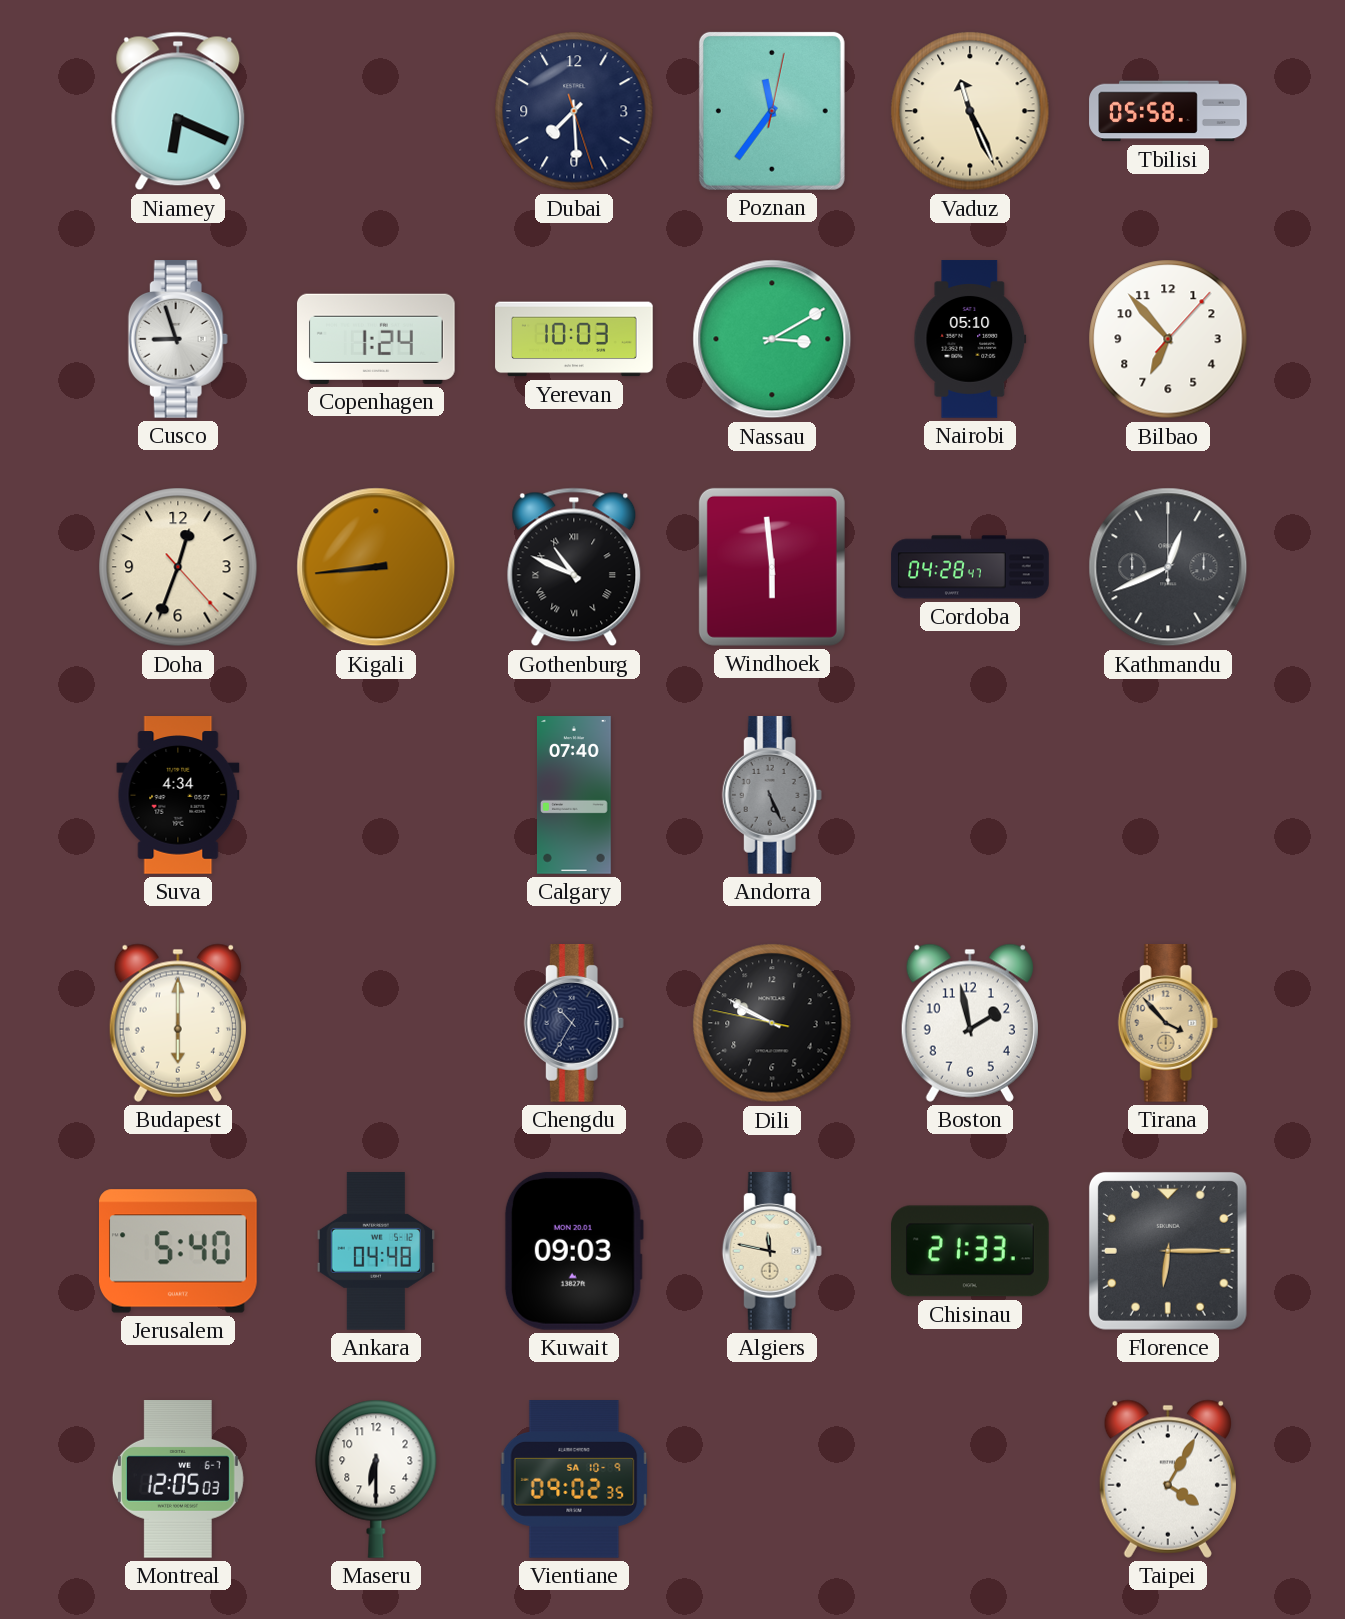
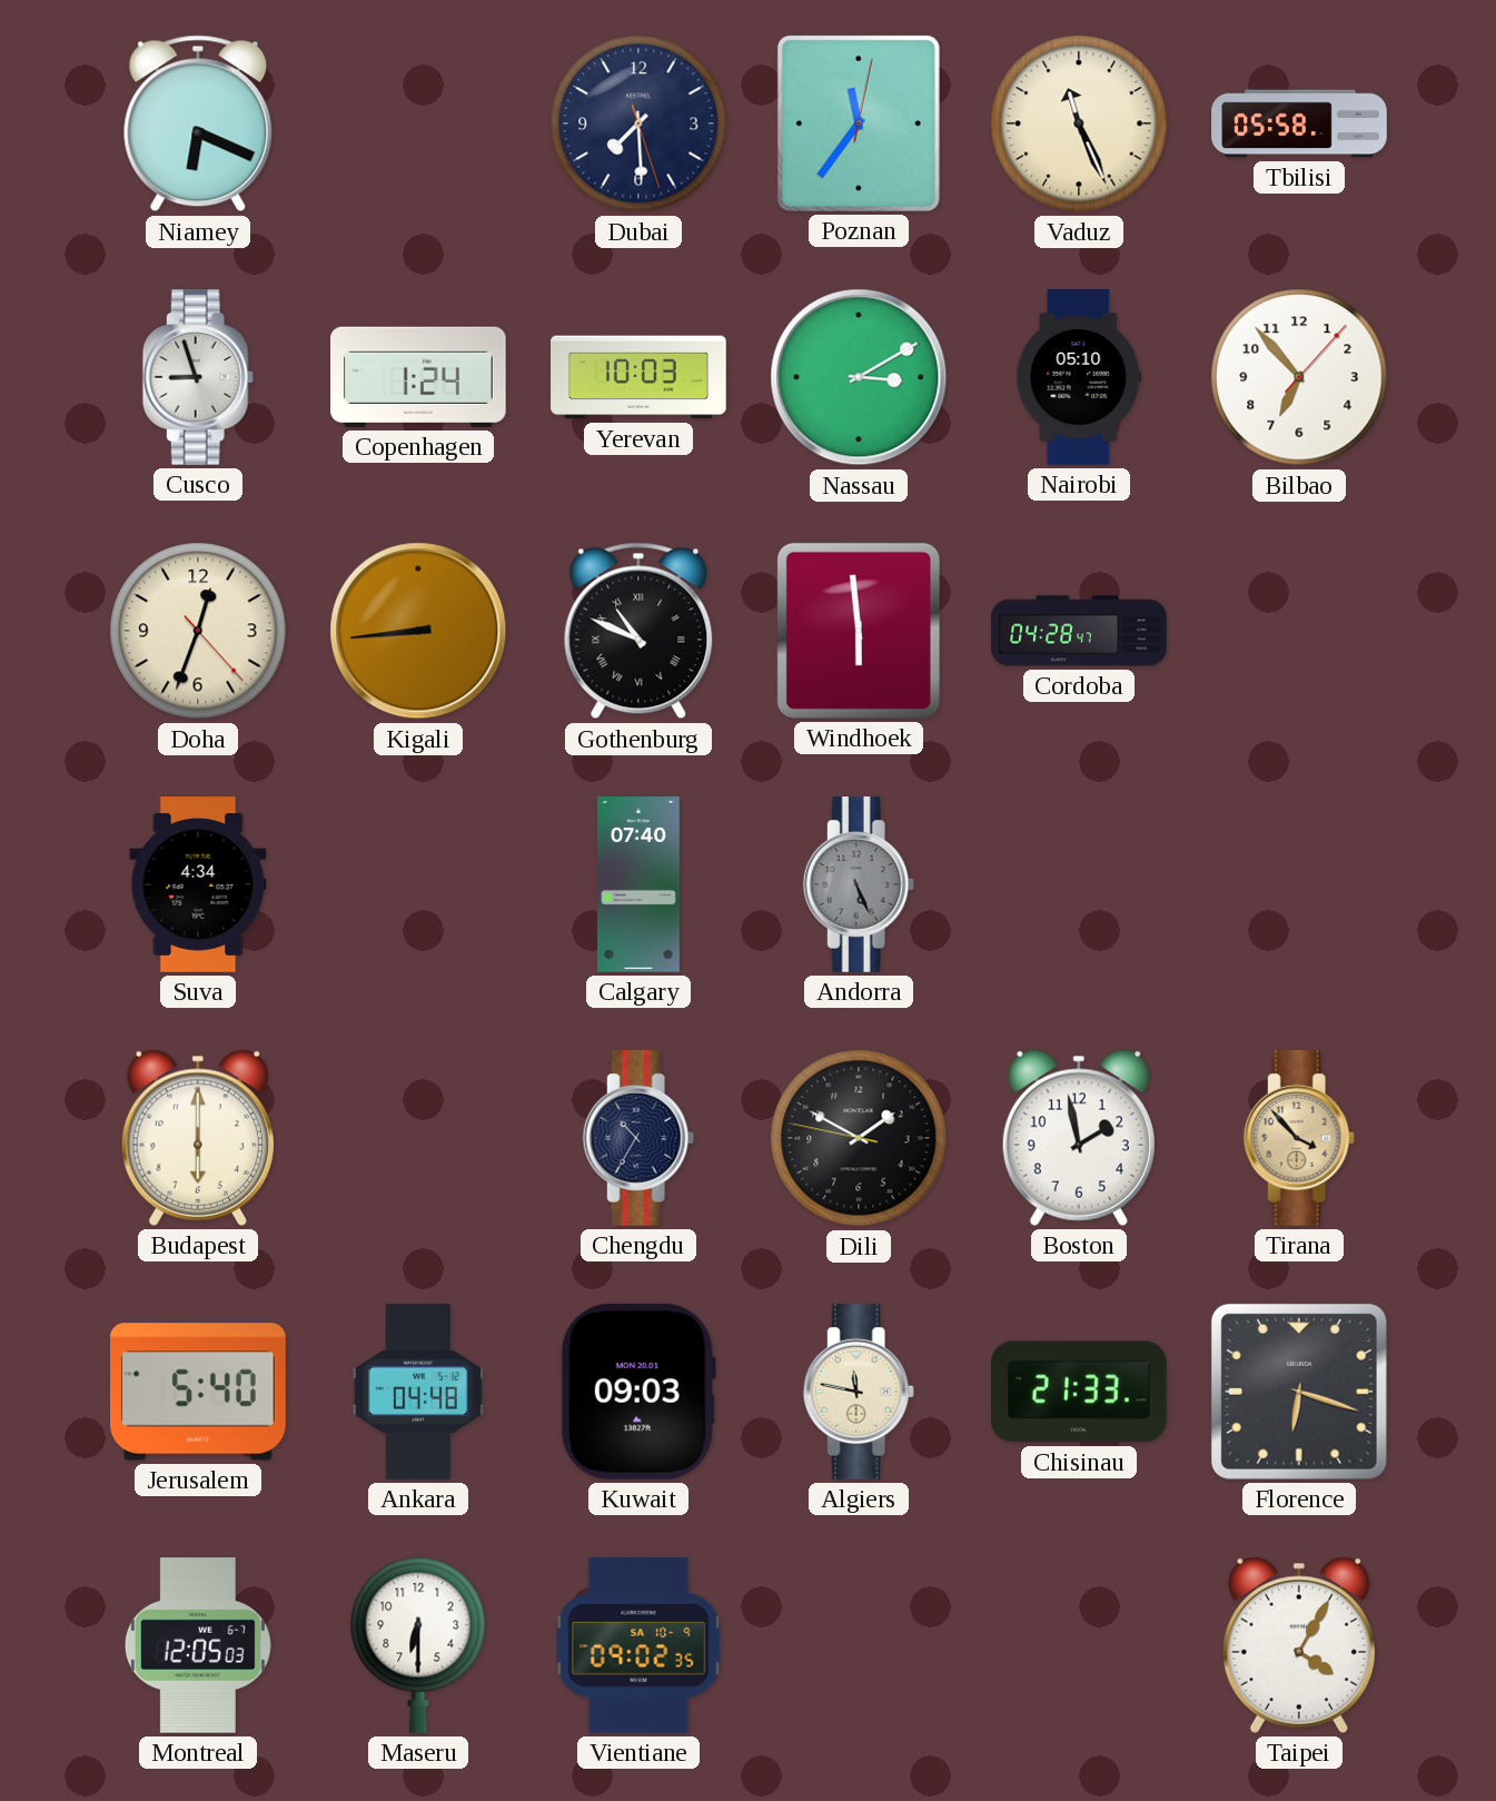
Kathmandu: 12:41 -> none (1168, 567)
Dili: 9:49 -> 1:49 (859, 1138)
Florence: 6:15 -> 6:18 (1299, 1392)
